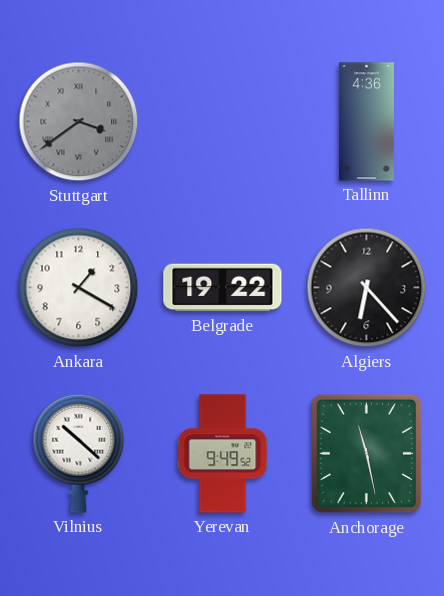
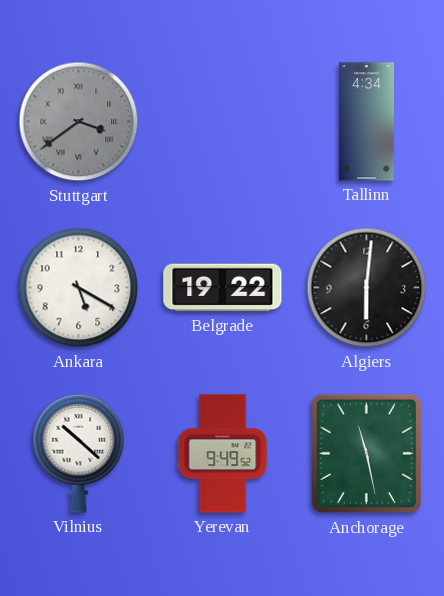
Tallinn: 4:36 -> 4:34 (366, 122)
Ankara: 1:20 -> 5:20 (79, 288)
Algiers: 6:23 -> 6:01 (367, 288)
